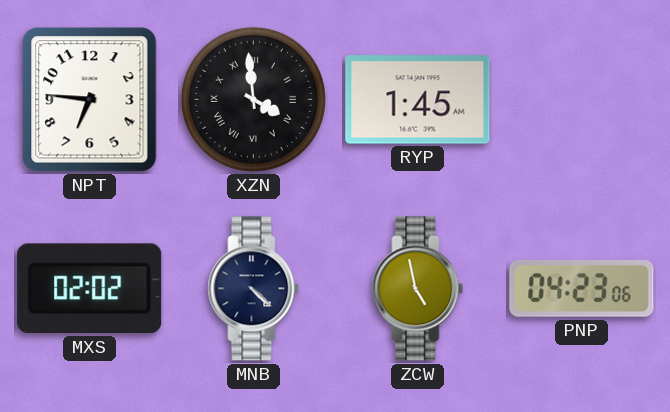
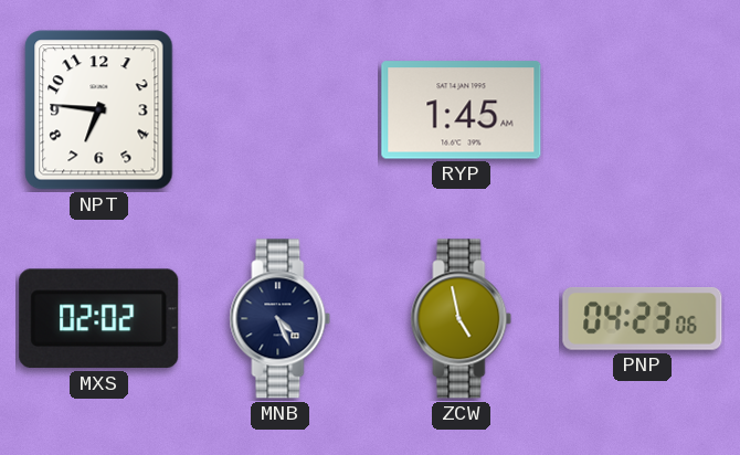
XZN: 3:59 -> none (253, 99)
MNB: 4:22 -> 4:26 (281, 319)
